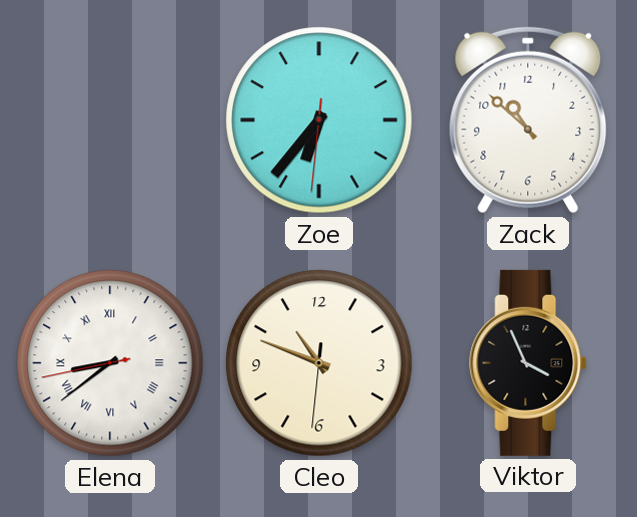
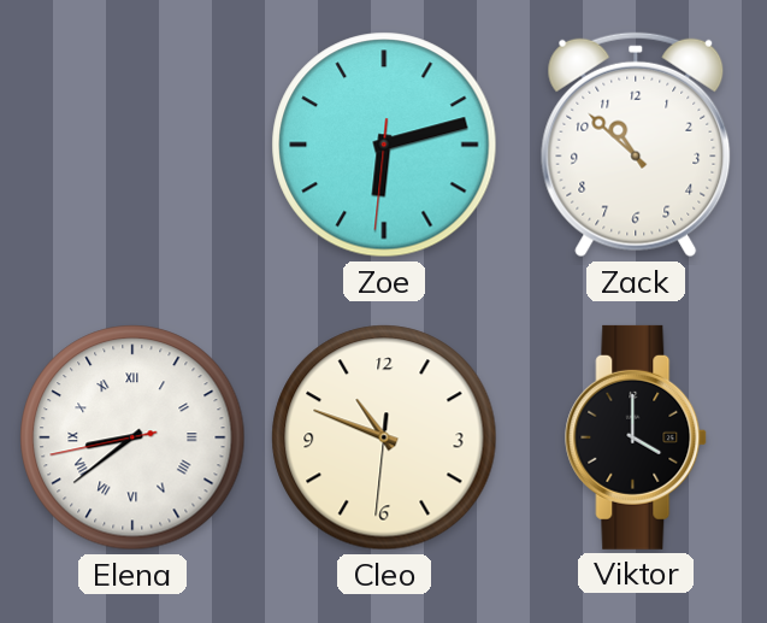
Zoe: 6:36 -> 6:12 (384, 145)
Viktor: 3:56 -> 4:00 (637, 437)
